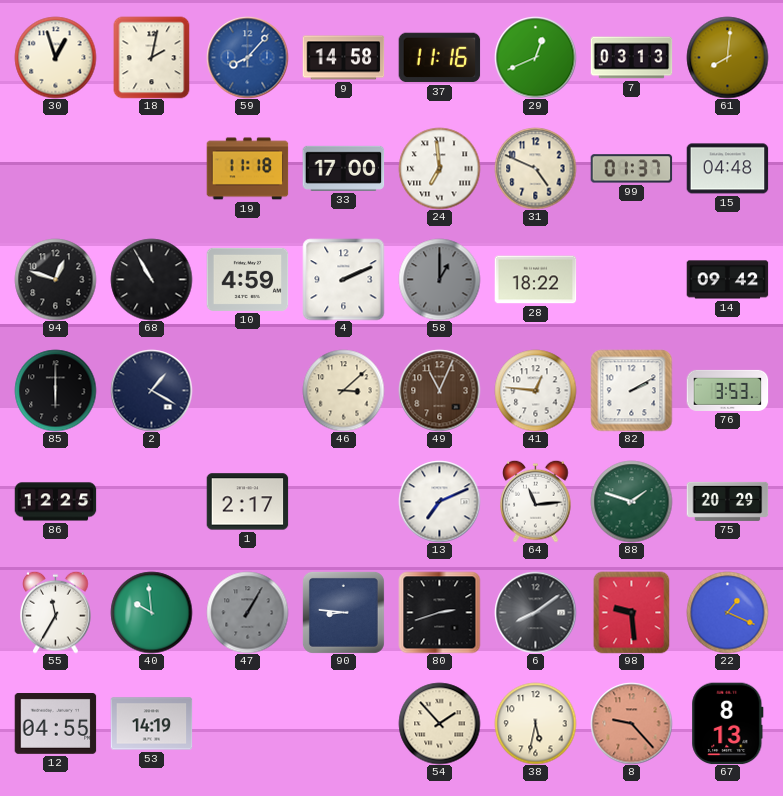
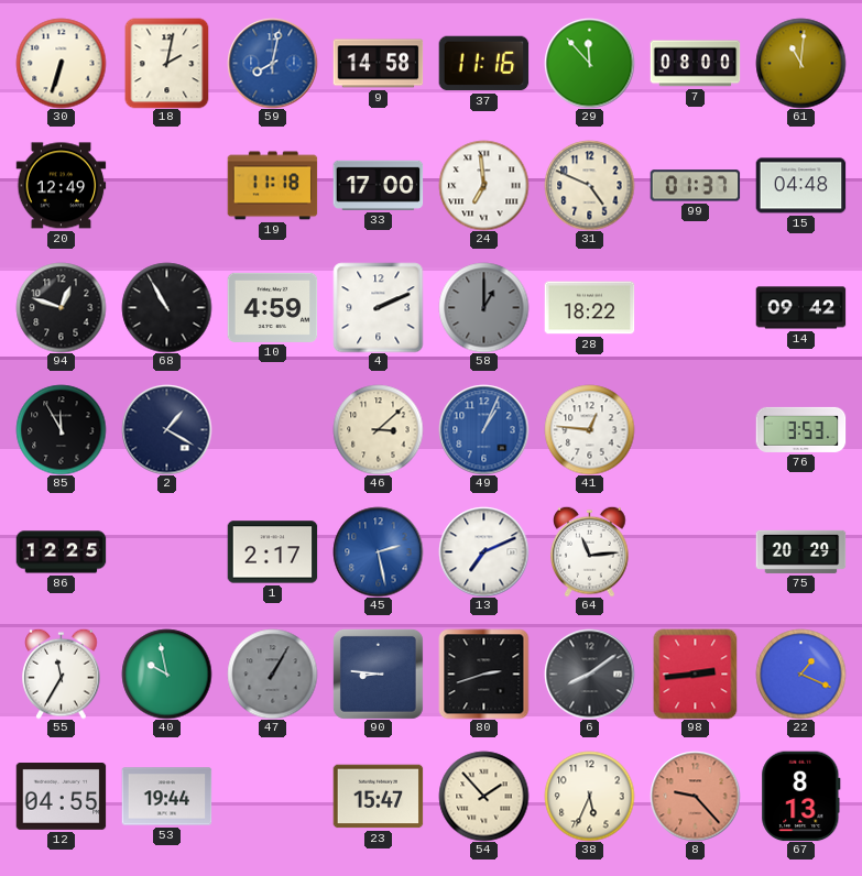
30: 12:57 -> 6:33 (61, 63)
59: 8:07 -> 8:02 (272, 63)
29: 12:41 -> 11:53 (589, 63)
7: 03:13 -> 08:00 (695, 64)
61: 8:01 -> 11:01 (800, 63)
20: none -> 12:49 (61, 186)
85: 6:00 -> 11:55 (61, 429)
49: 11:04 -> 1:04 (483, 429)
49 dial: brown -> blue (483, 429)
82: 2:10 -> none (631, 390)
45: none -> 2:28 (378, 551)
88: 1:48 -> none (631, 501)
40: 9:59 -> 9:58 (166, 674)
98: 9:29 -> 2:44 (696, 674)
53: 14:19 -> 19:44 (166, 797)
23: none -> 15:47 (378, 797)
38: 5:32 -> 5:34 (589, 796)
